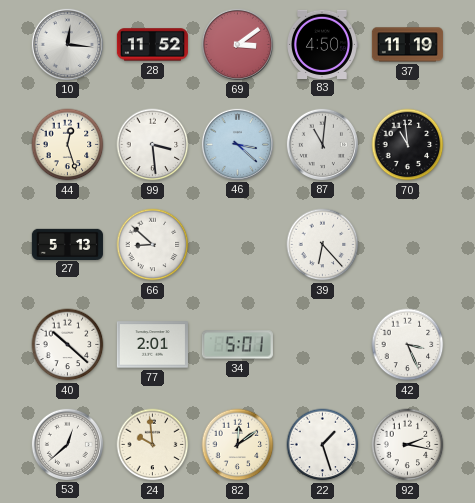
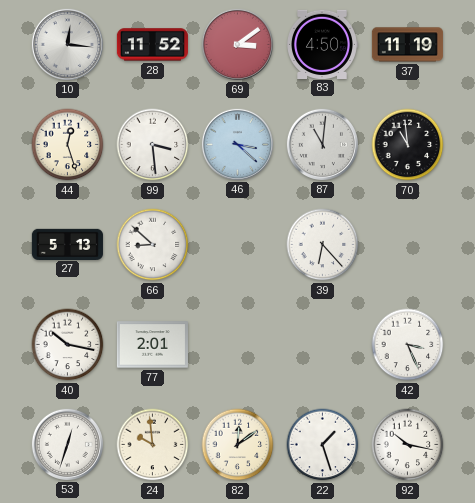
40: 10:22 -> 10:17 (68, 345)
34: 5:01 -> none (237, 345)
53: 12:38 -> 12:33 (67, 444)
92: 2:17 -> 10:17 (408, 445)
